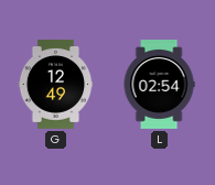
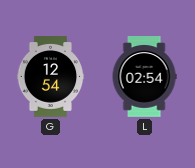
G: 12:49 -> 12:54 (51, 77)
